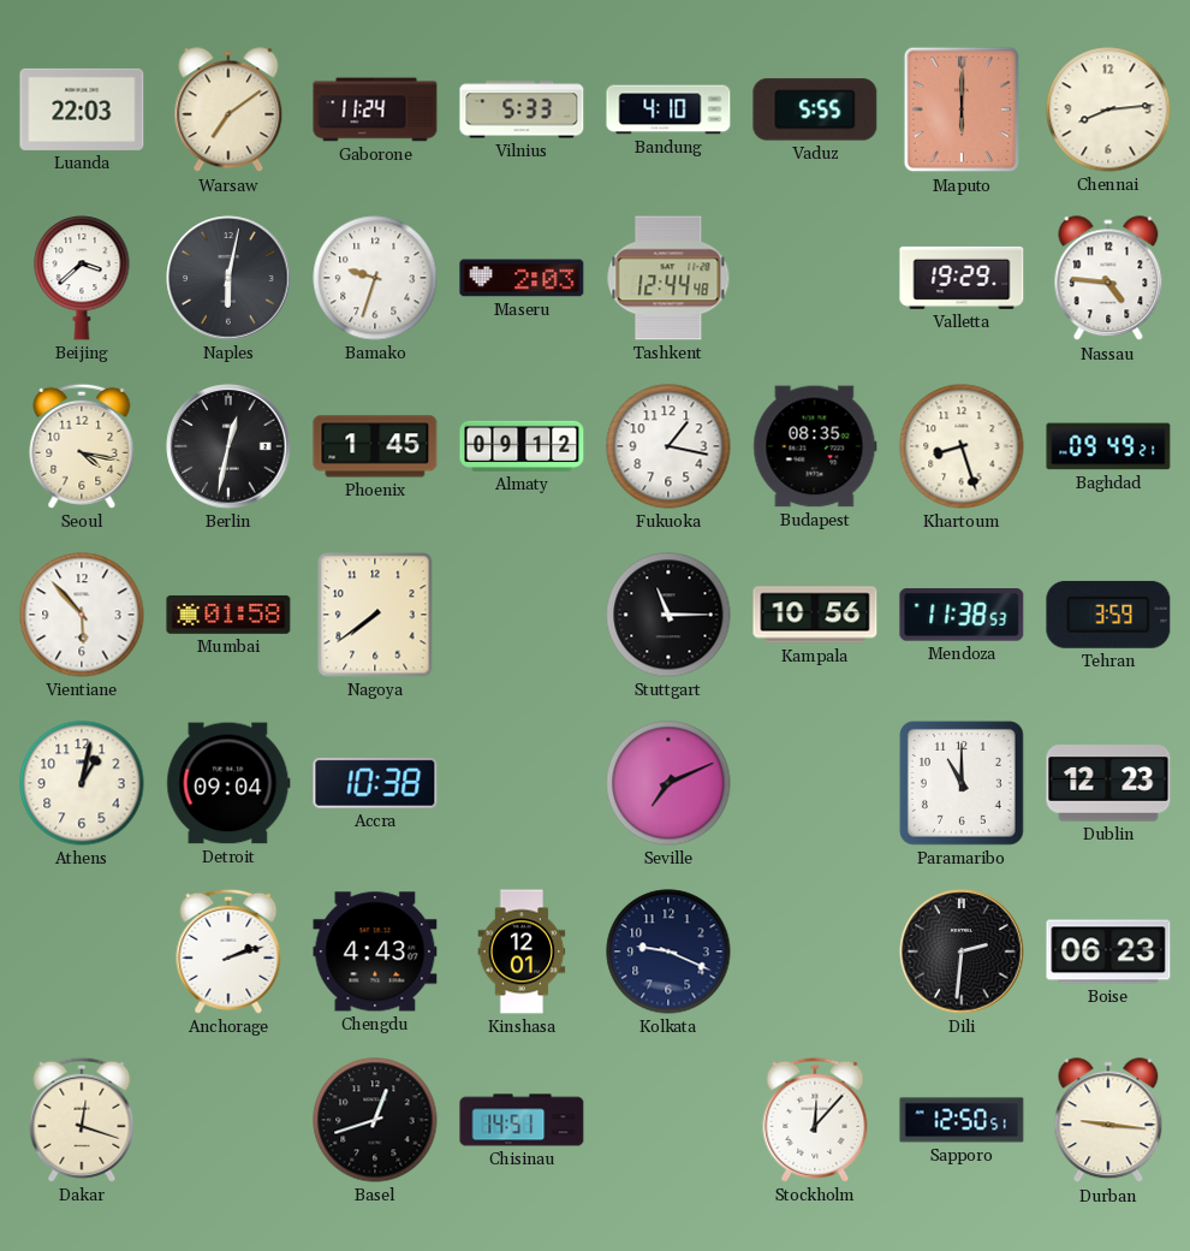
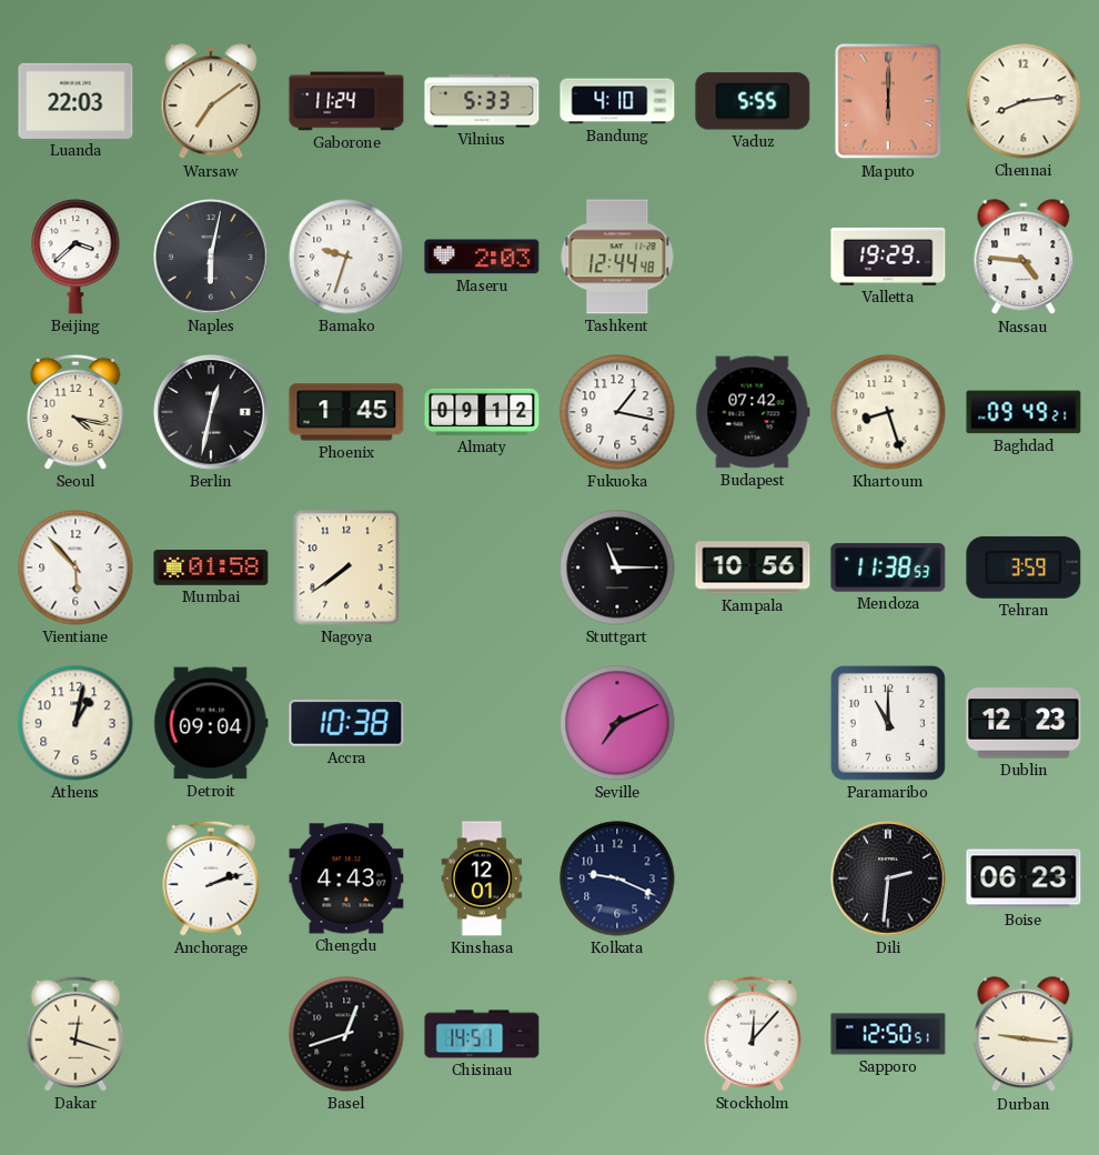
Budapest: 08:35 -> 07:42 (753, 412)
